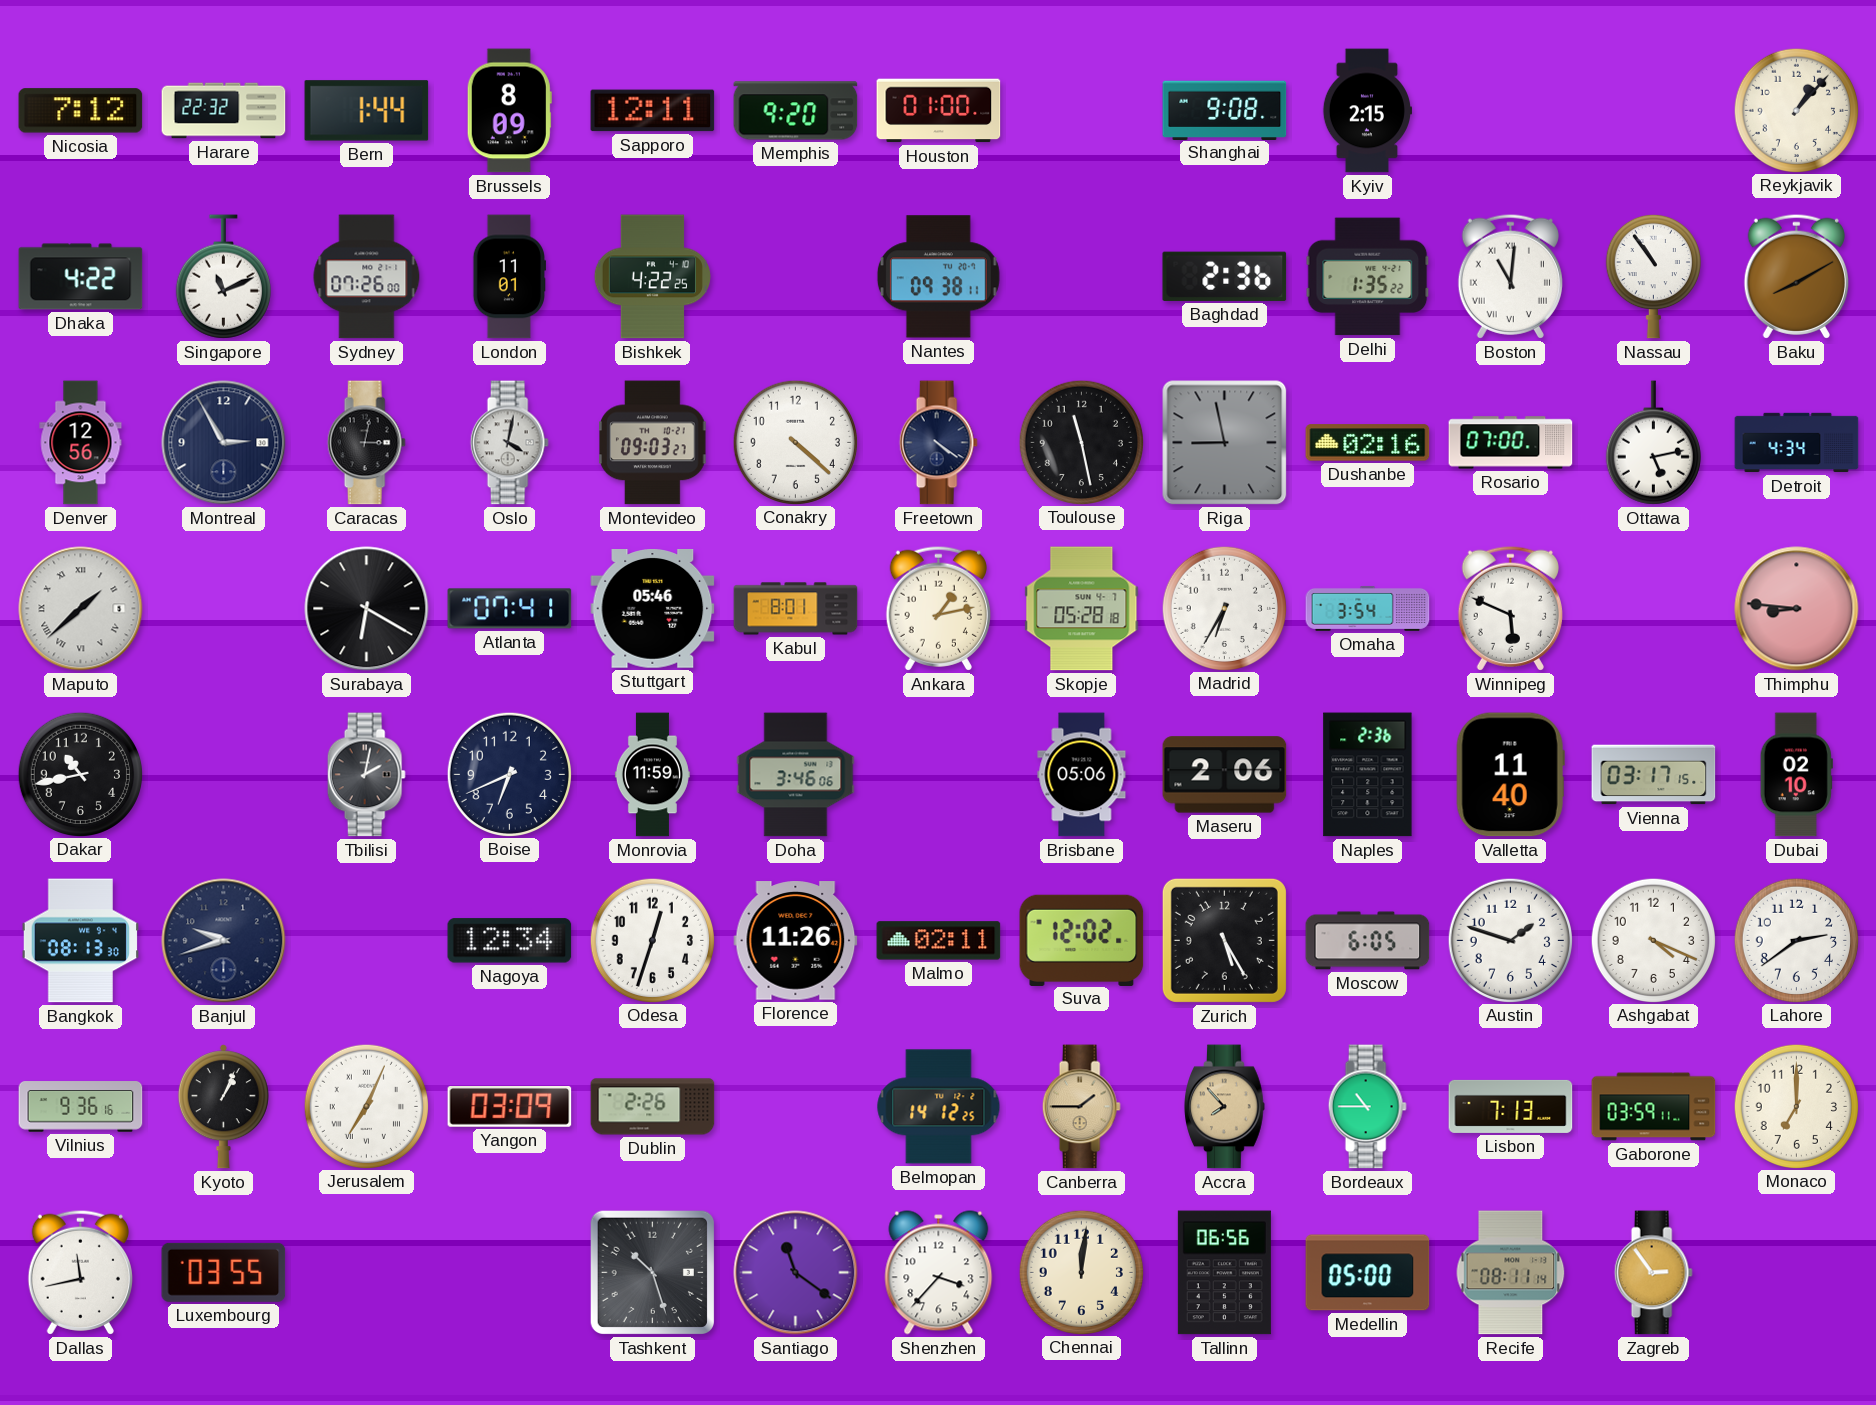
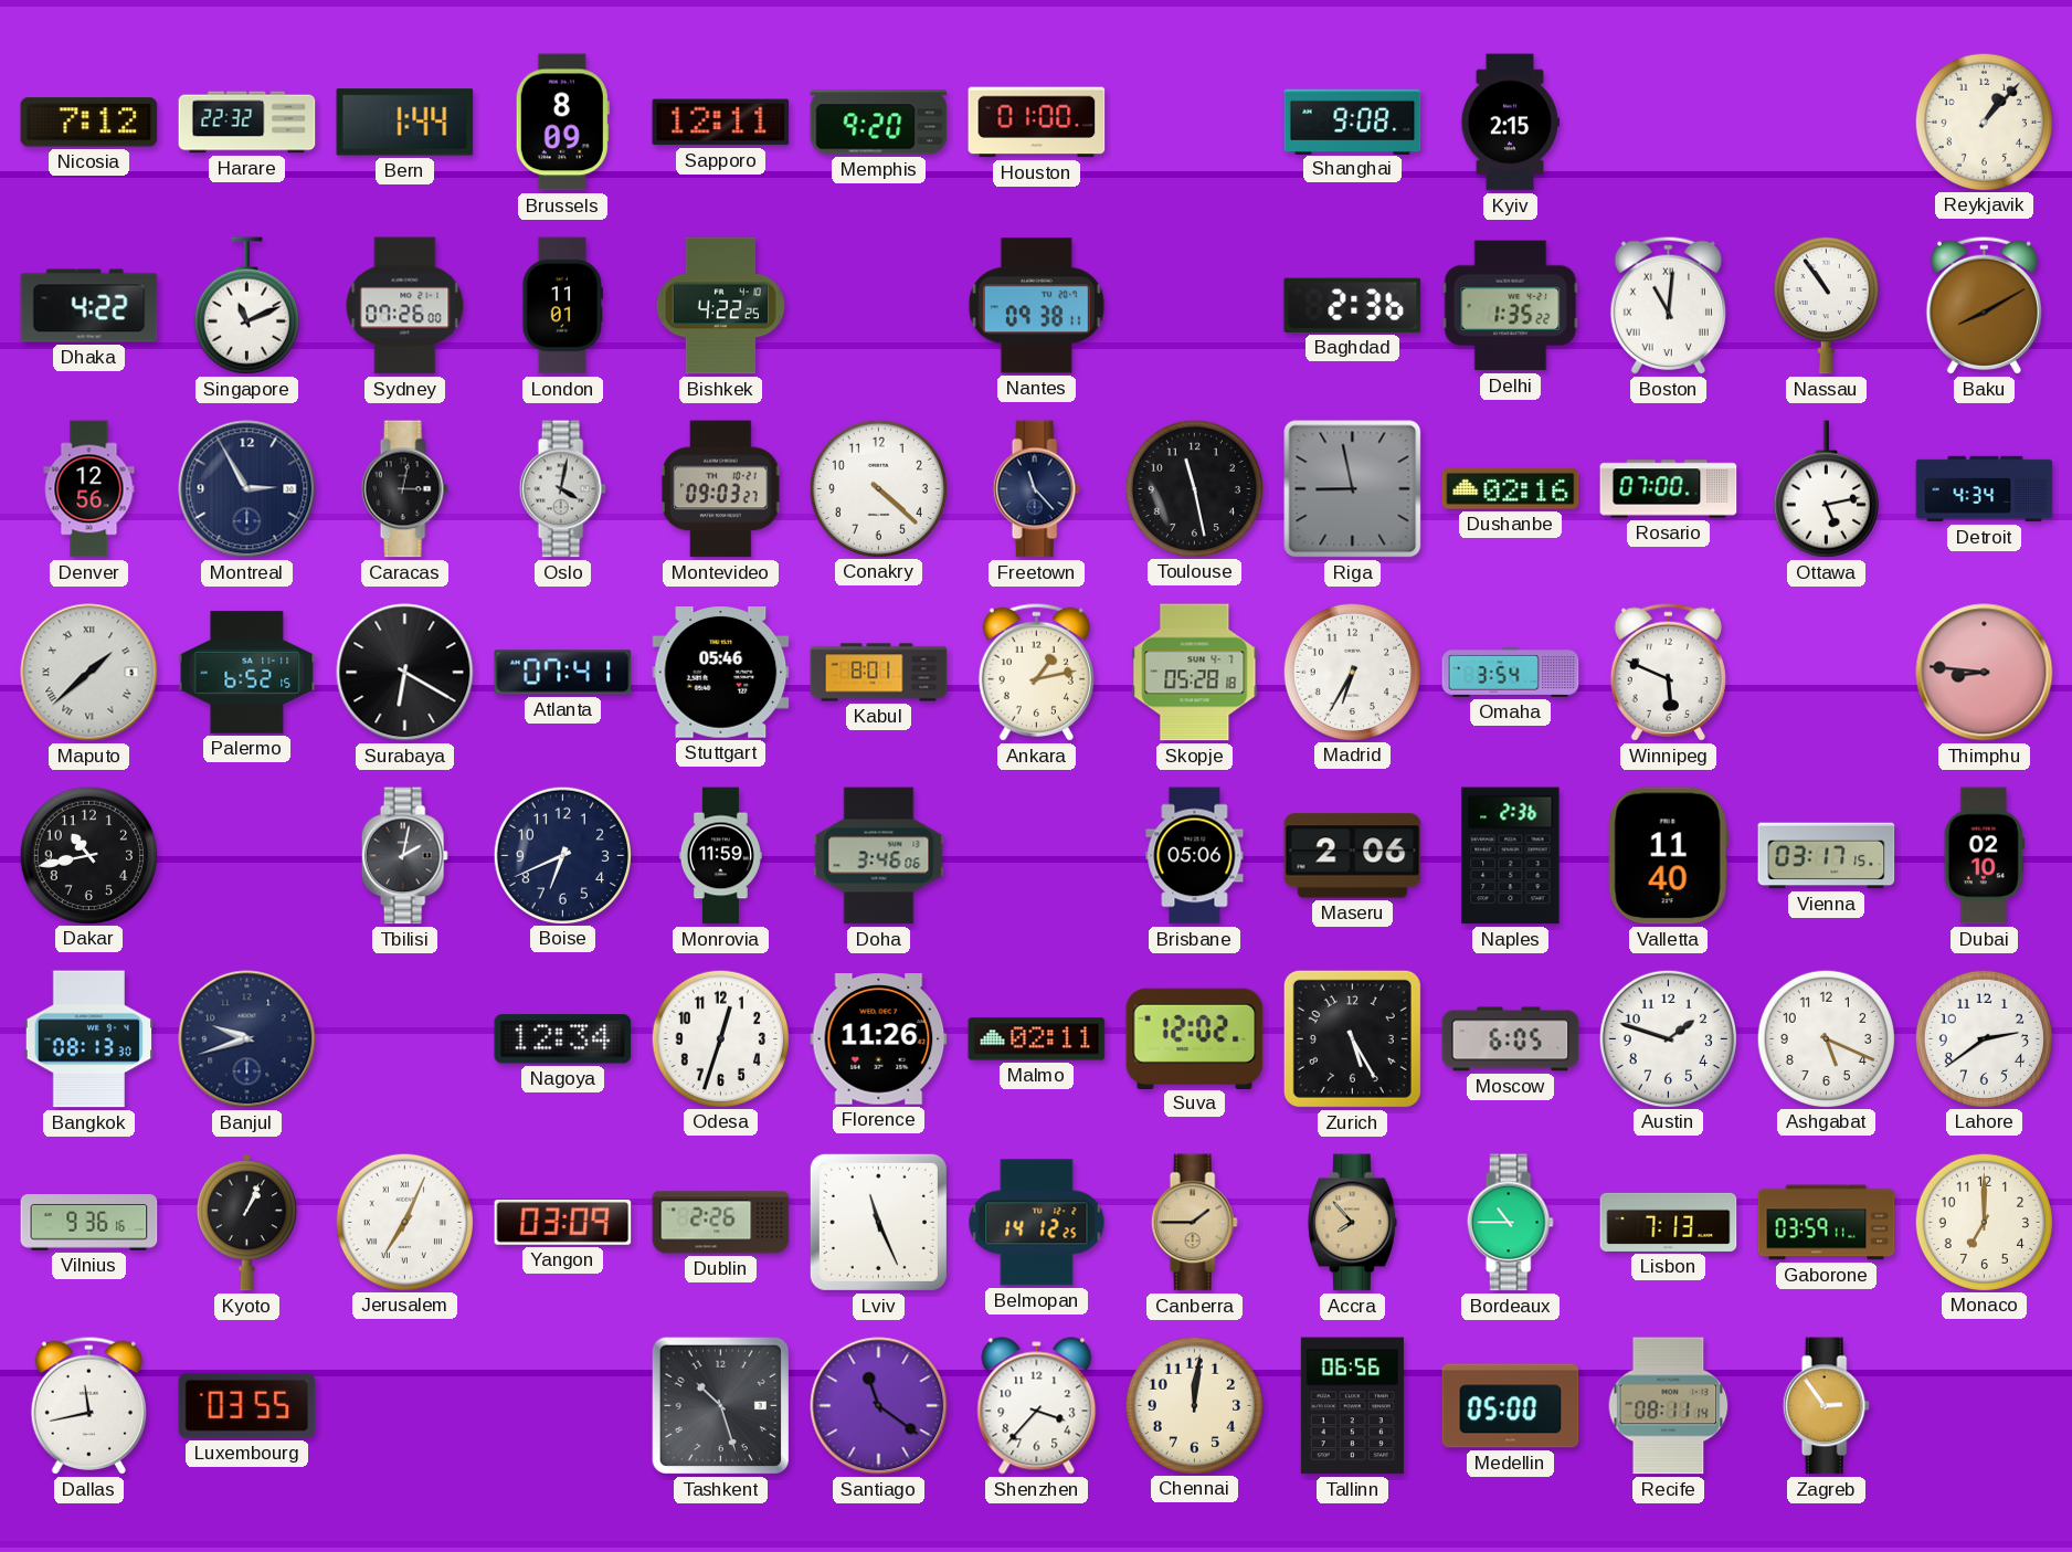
Freetown: 4:21 -> 11:23 (1036, 489)
Palermo: none -> 6:52 (247, 672)
Ashgabat: 4:19 -> 5:19 (1826, 1038)
Lviv: none -> 11:26 (878, 1222)
